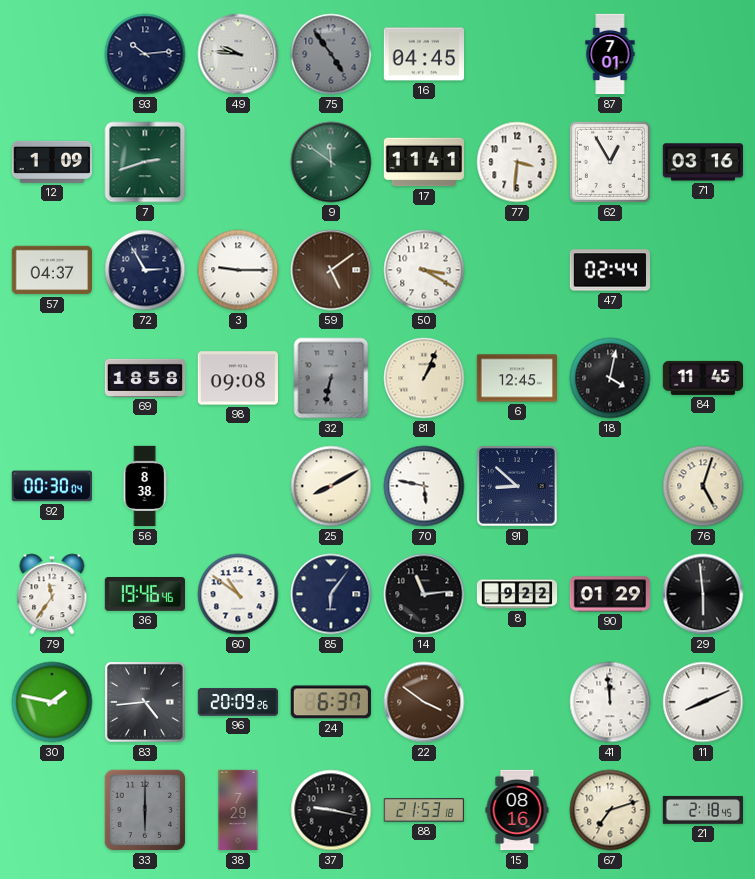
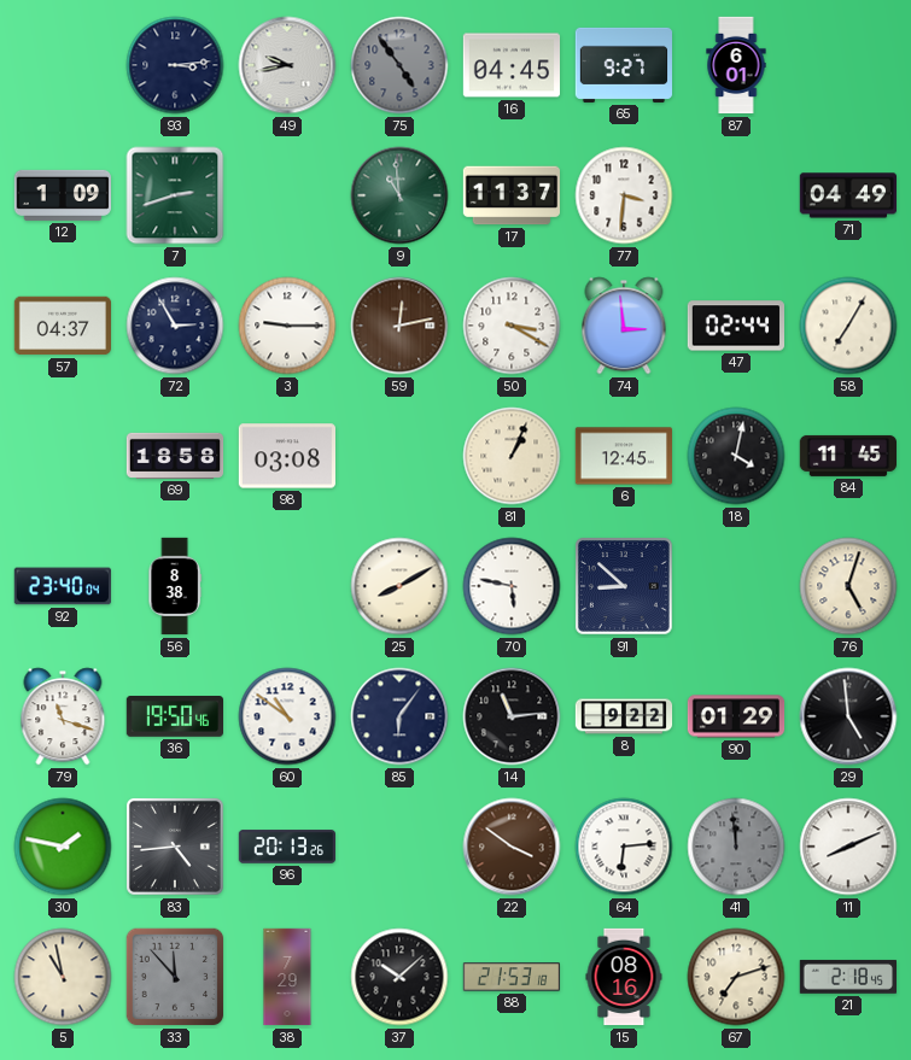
93: 10:14 -> 3:14 (175, 65)
49: 9:46 -> 9:43 (287, 65)
65: none -> 9:27 (624, 65)
87: 7:01 -> 6:01 (736, 65)
9: 11:51 -> 10:59 (399, 195)
17: 11:41 -> 11:37 (510, 195)
62: 12:55 -> none (610, 162)
71: 03:16 -> 04:49 (847, 195)
59: 5:09 -> 12:13 (399, 326)
74: none -> 2:59 (624, 326)
58: none -> 7:05 (848, 326)
98: 09:08 -> 03:08 (286, 456)
32: 6:32 -> none (331, 378)
92: 00:30 -> 23:40 (63, 586)
79: 11:36 -> 11:18 (63, 716)
36: 19:46 -> 19:50 (174, 718)
29: 5:59 -> 4:59 (848, 716)
96: 20:09 -> 20:13 (287, 847)
24: 6:37 -> none (331, 702)
64: none -> 6:14 (624, 847)
41 dial: white -> grey (736, 847)
5: none -> 10:58 (63, 977)
33: 6:00 -> 11:53 (175, 977)
37: 9:17 -> 10:08 (399, 977)
